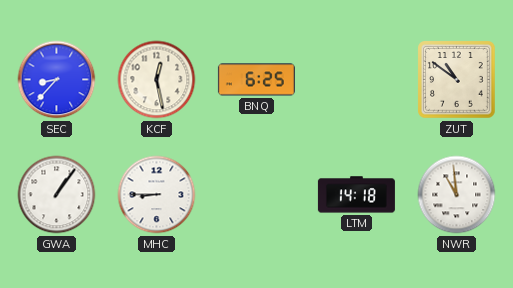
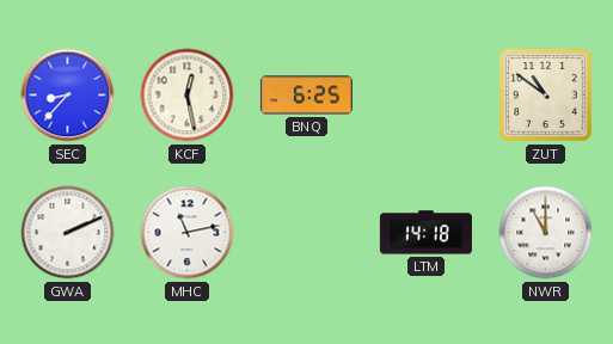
GWA: 1:06 -> 2:11 (68, 233)
MHC: 8:45 -> 11:13 (188, 233)
NWR: 10:59 -> 11:00 (546, 233)
